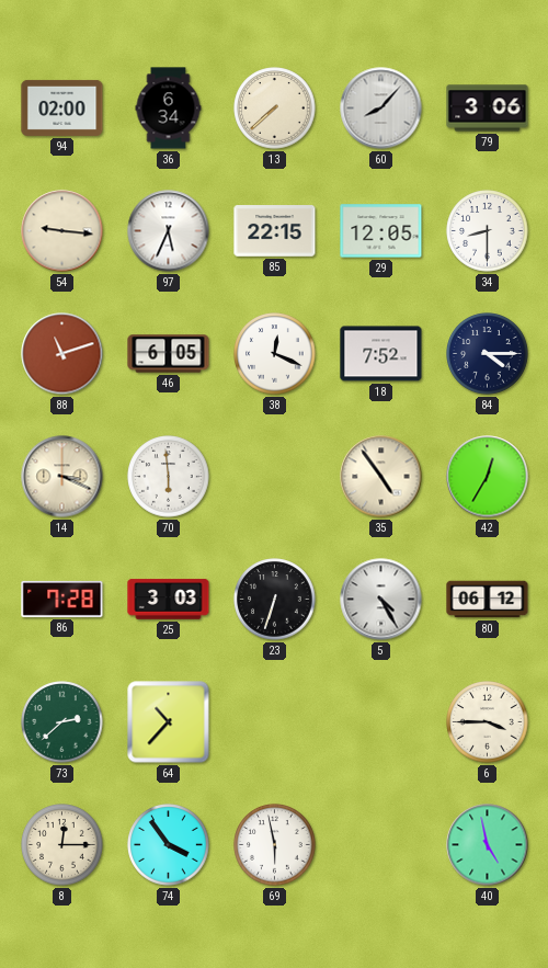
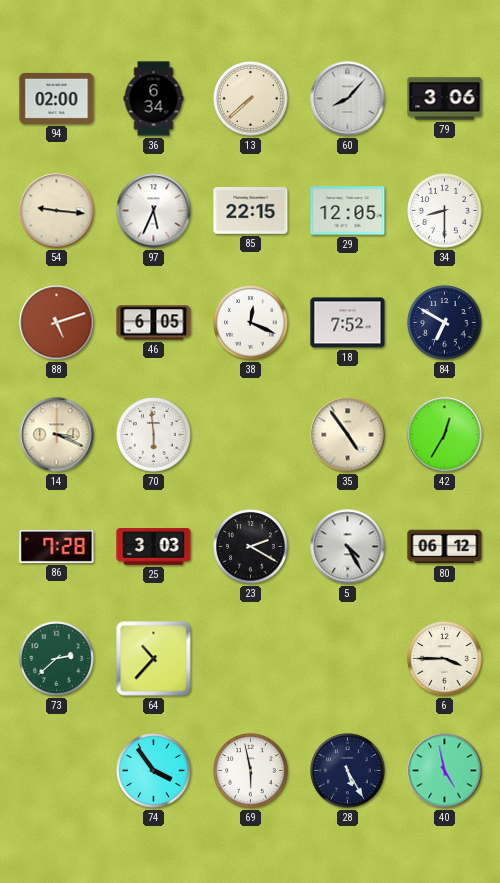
88: 11:12 -> 5:12 (57, 323)
84: 4:15 -> 6:50 (445, 323)
23: 6:33 -> 2:20 (251, 547)
8: 12:15 -> none (62, 845)
28: none -> 5:25 (348, 771)
